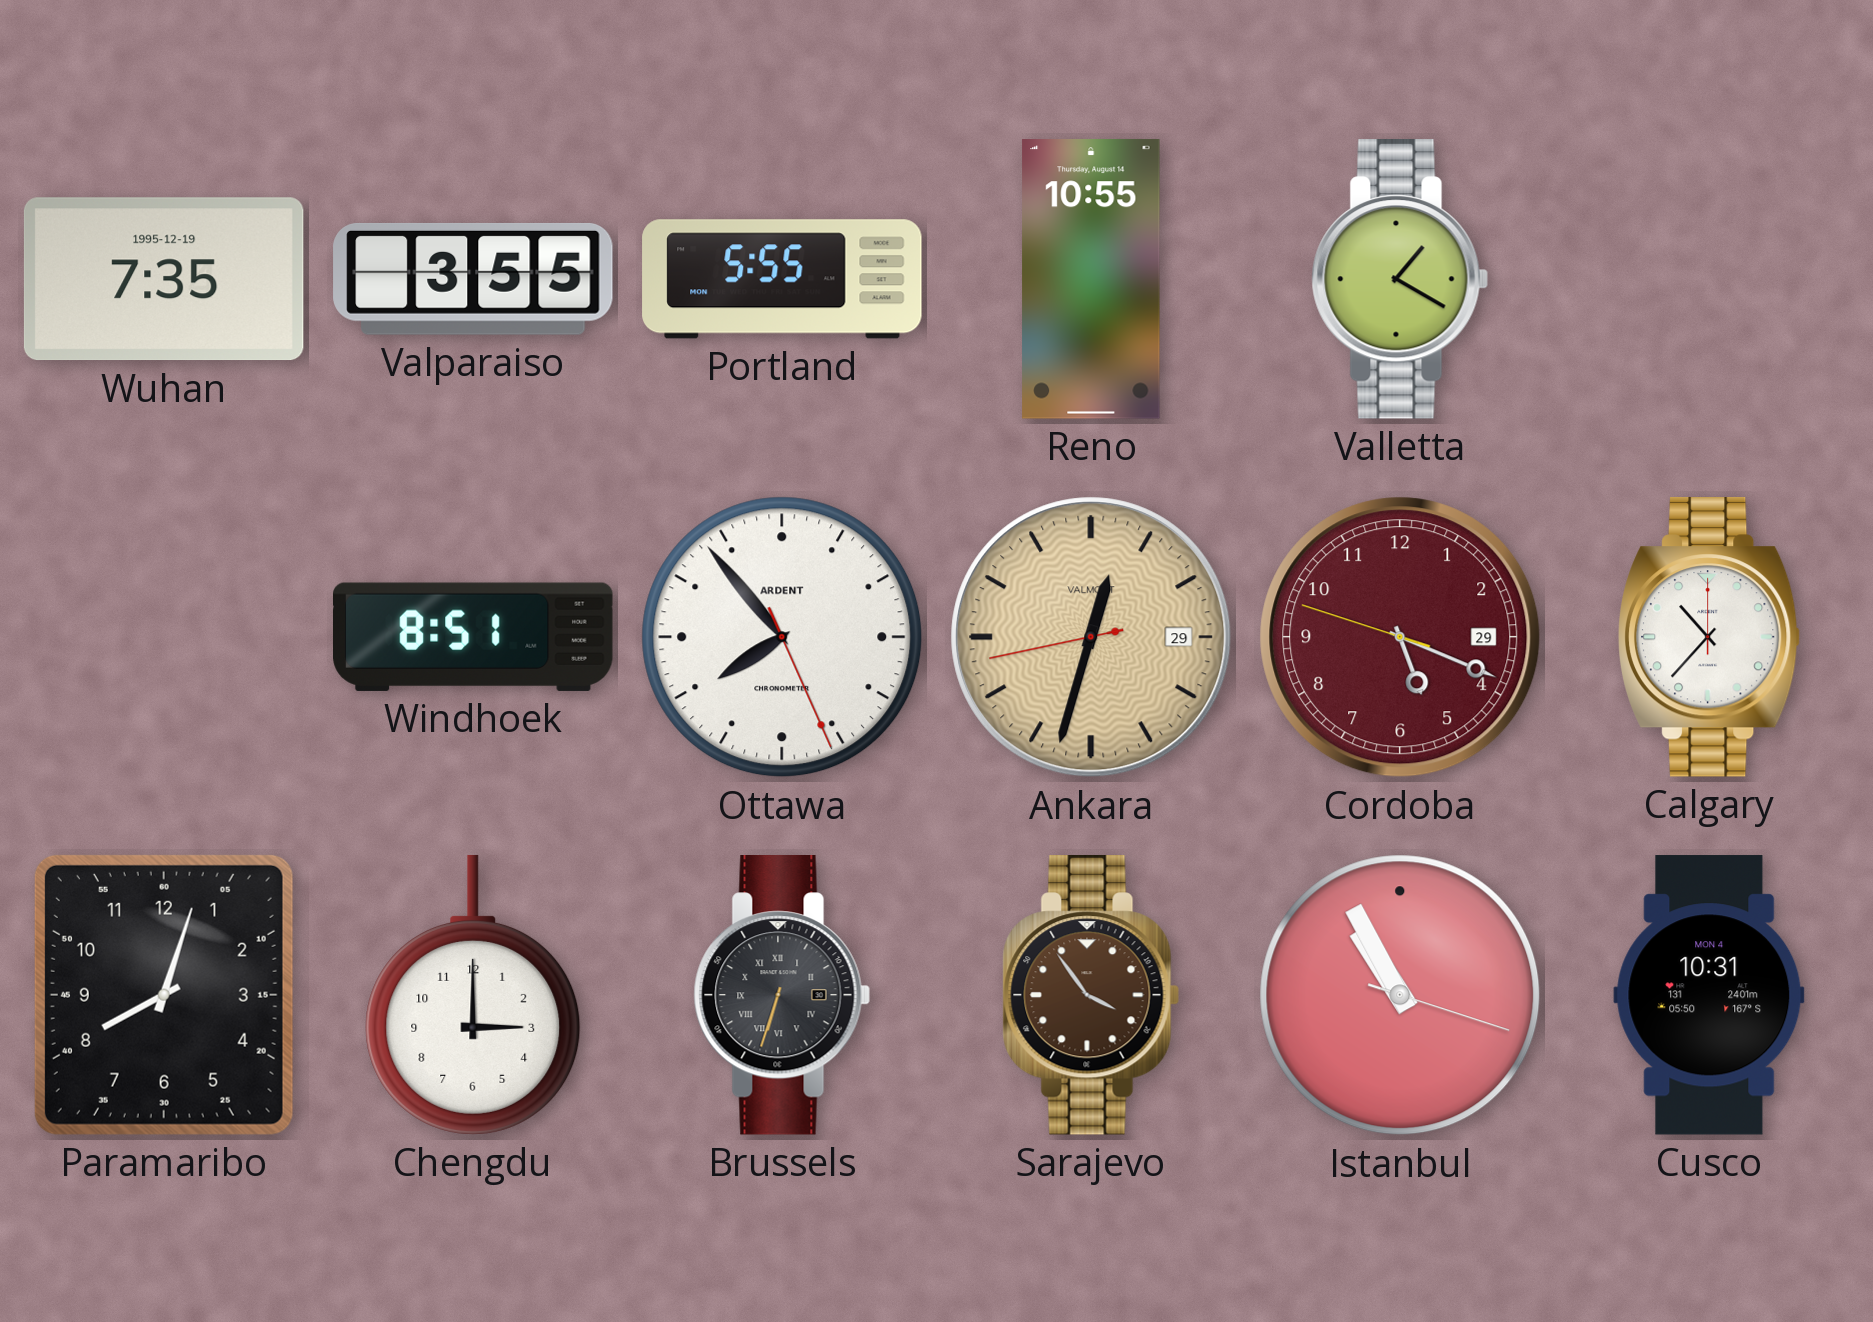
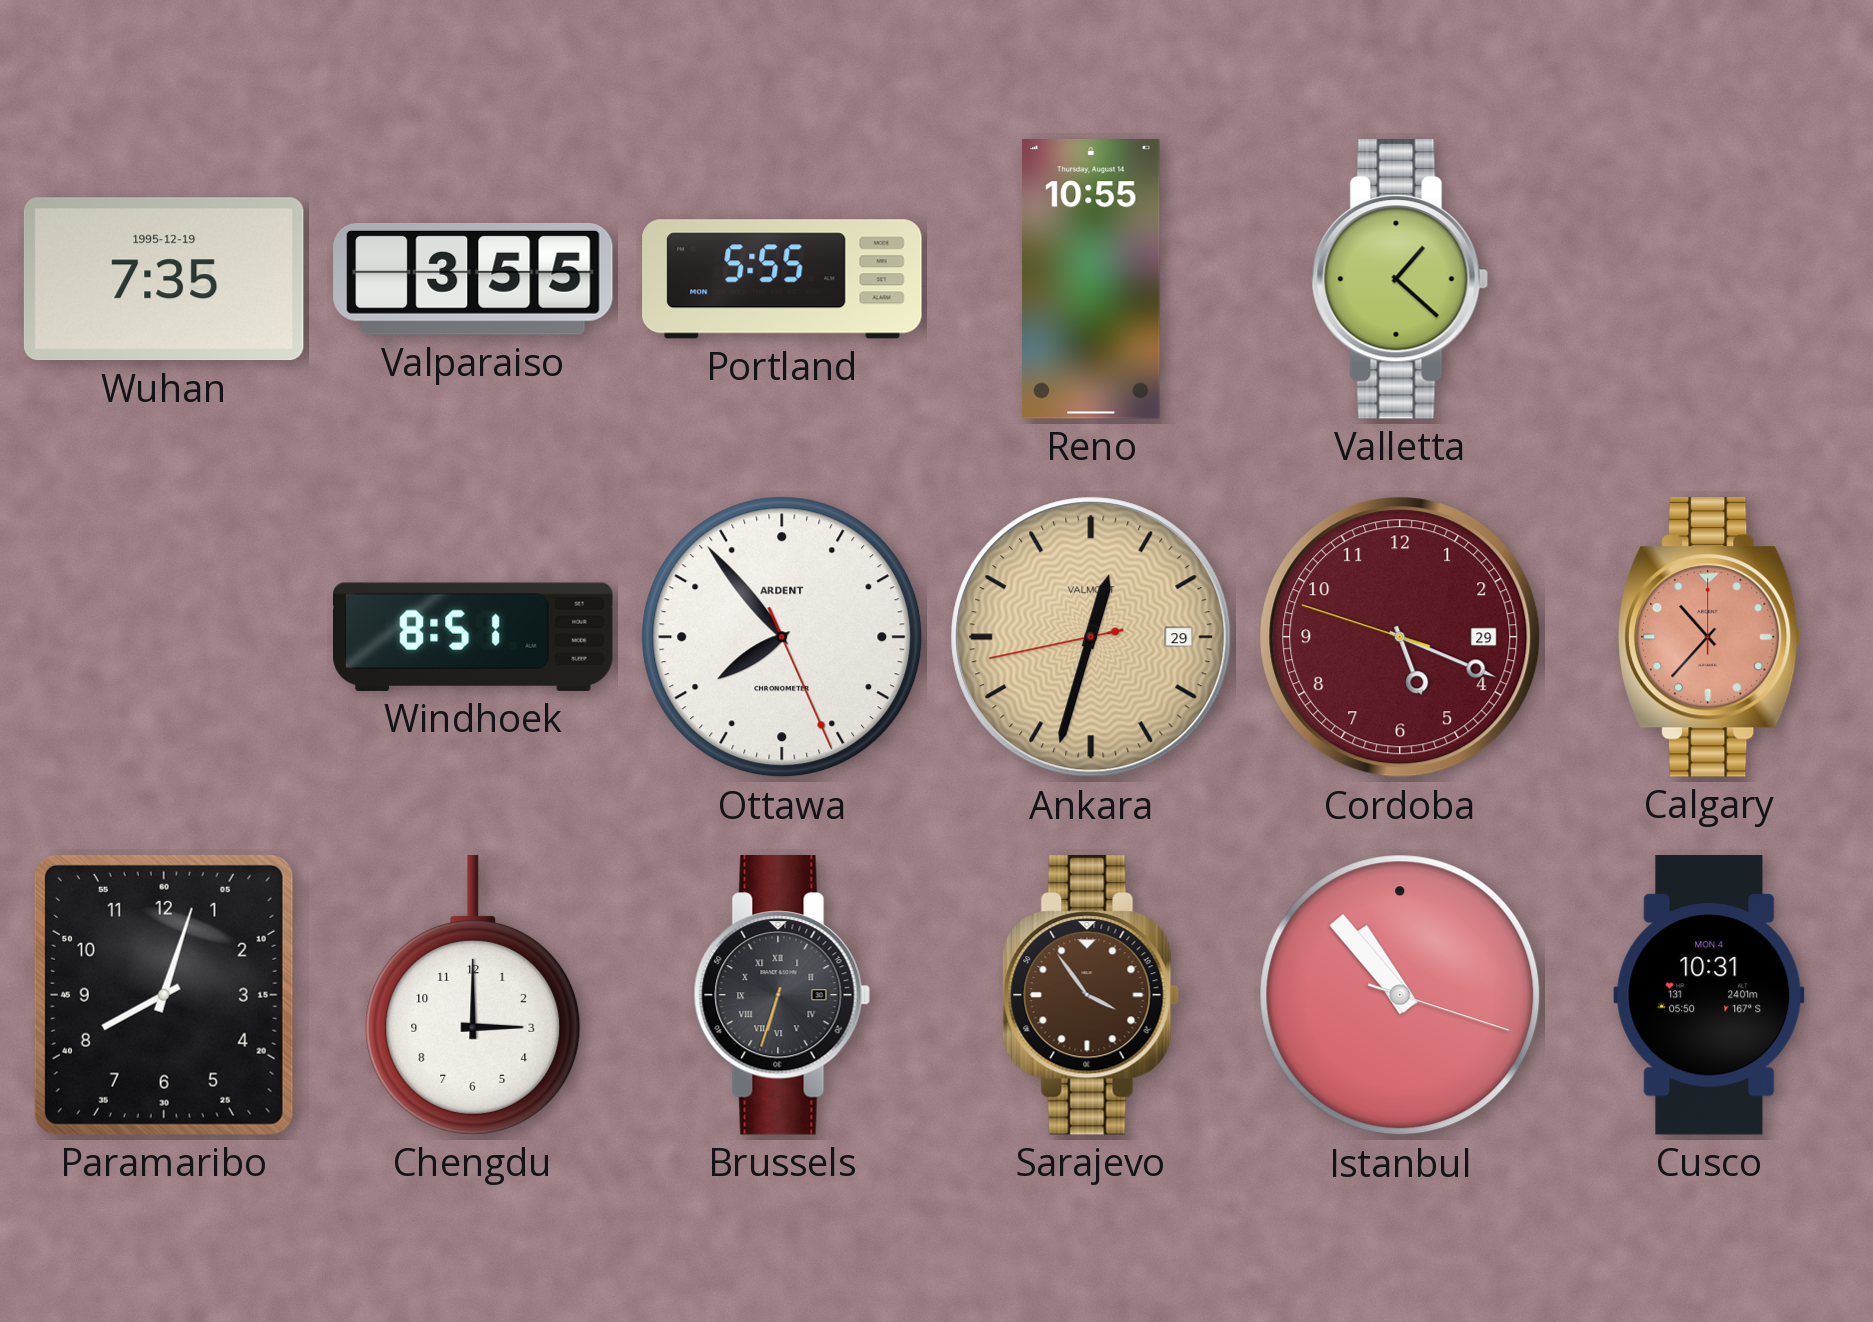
Valletta: 1:20 -> 1:22 (1400, 280)
Calgary dial: white -> salmon (1710, 638)
Istanbul: 10:55 -> 10:53 (1400, 995)
